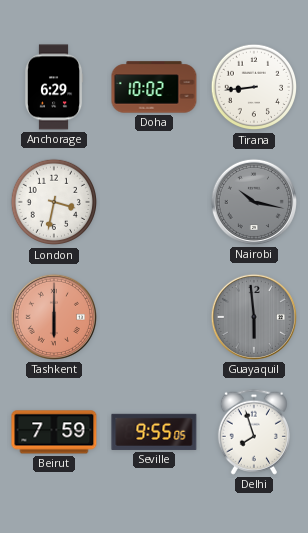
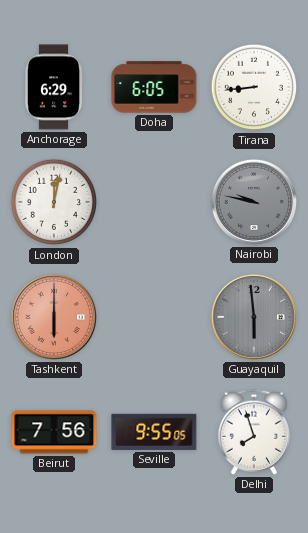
Doha: 10:02 -> 6:05 (154, 87)
London: 3:32 -> 12:02 (54, 202)
Nairobi: 10:17 -> 9:47 (254, 202)
Beirut: 7:59 -> 7:56 (54, 432)
